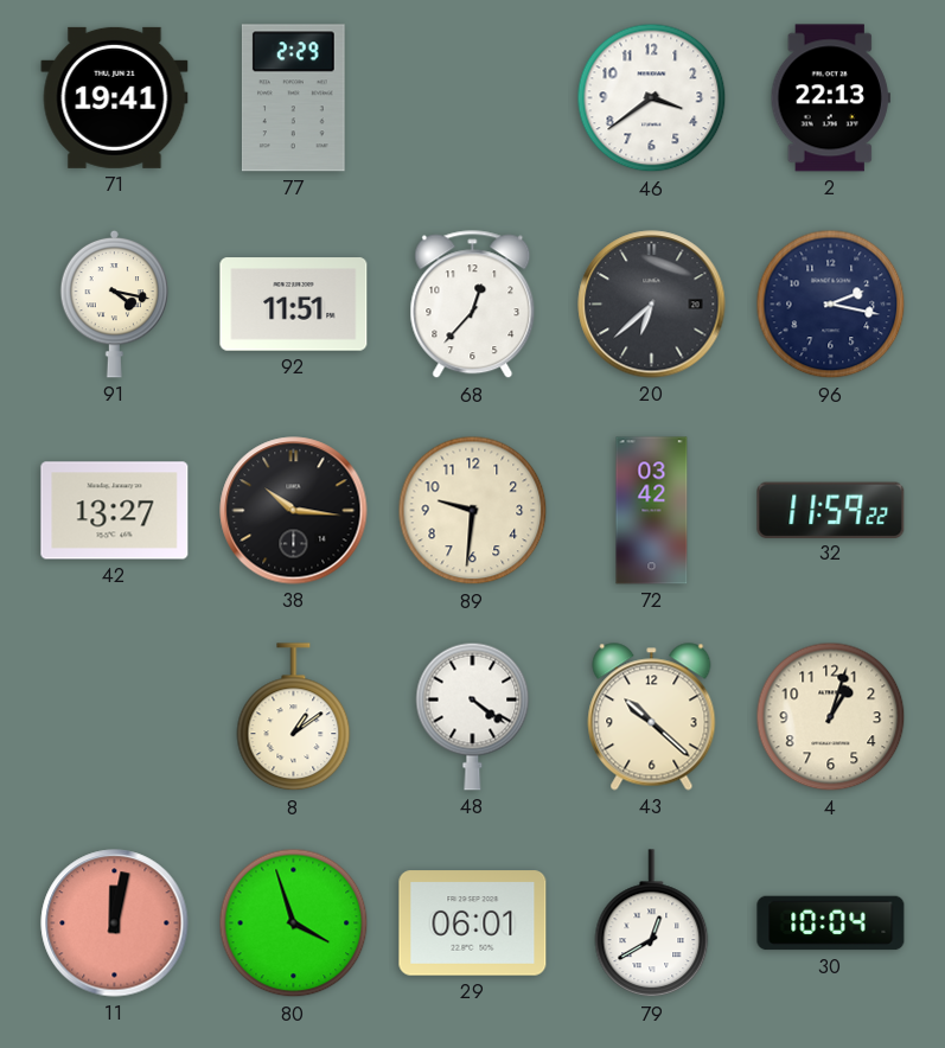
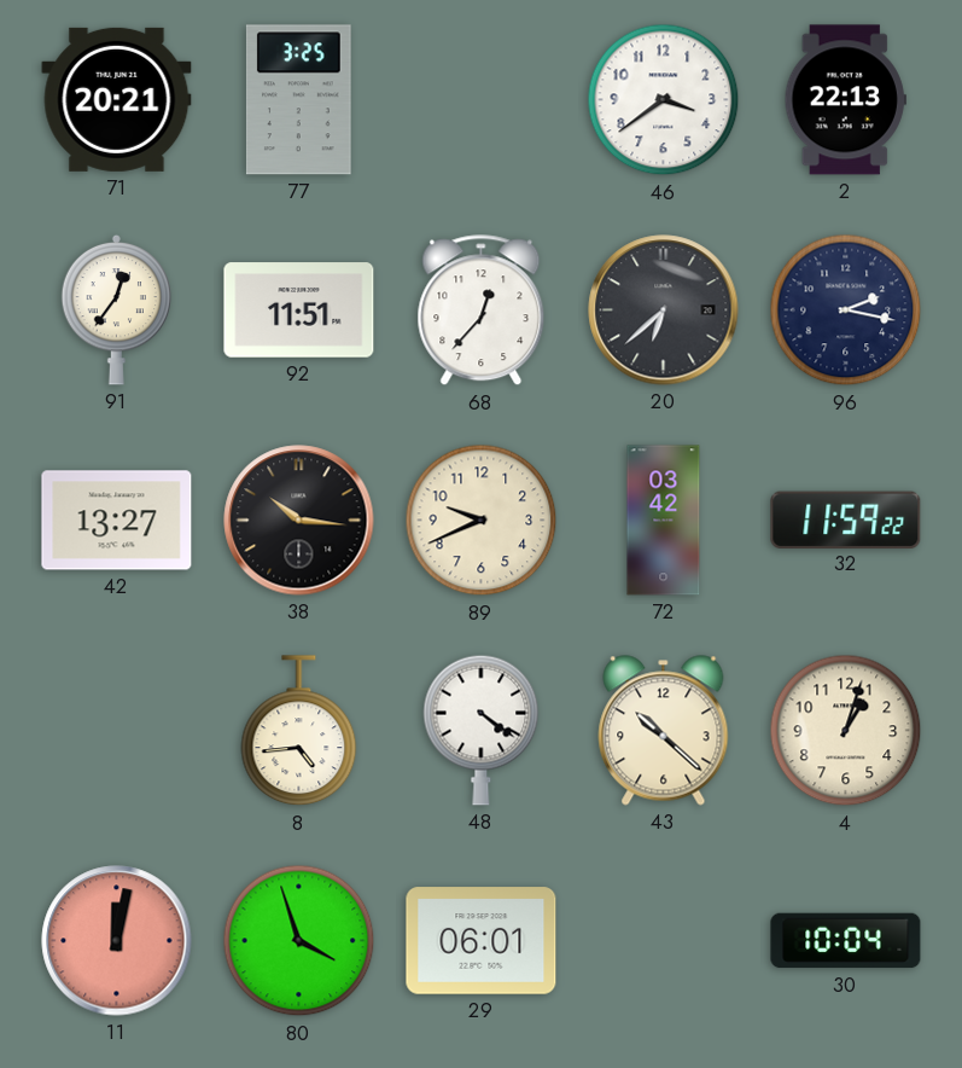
71: 19:41 -> 20:21 (117, 99)
77: 2:29 -> 3:25 (298, 100)
91: 4:17 -> 12:36 (117, 309)
89: 9:31 -> 9:41 (482, 521)
8: 1:09 -> 4:44 (299, 731)
79: 12:40 -> none (652, 924)
